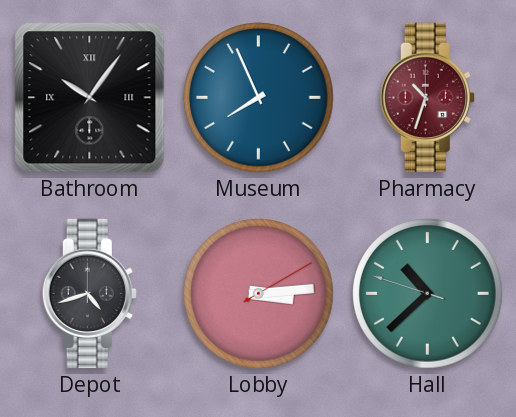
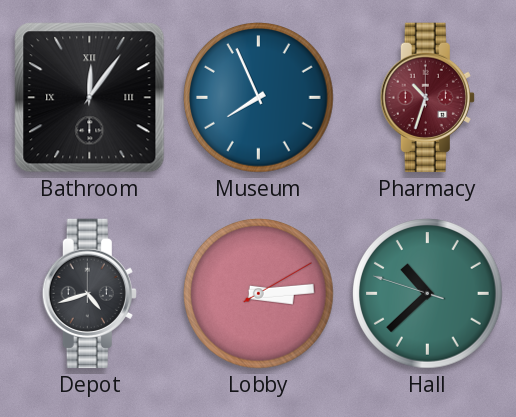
Bathroom: 10:06 -> 12:06 (90, 98)
